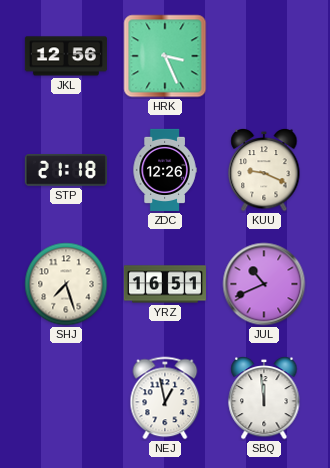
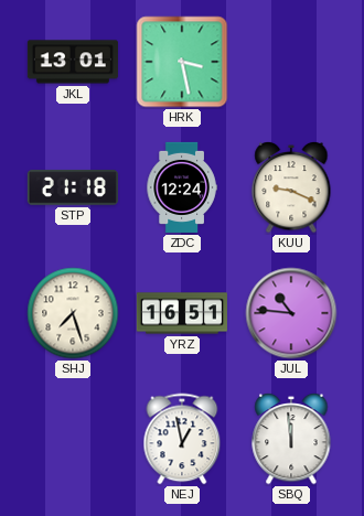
JKL: 12:56 -> 13:01 (73, 62)
HRK: 3:26 -> 3:28 (182, 62)
ZDC: 12:26 -> 12:24 (182, 187)
JUL: 10:41 -> 10:46 (291, 313)
